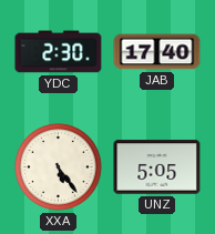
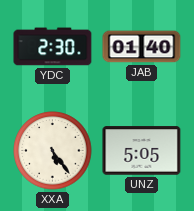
JAB: 17:40 -> 01:40 (142, 47)
